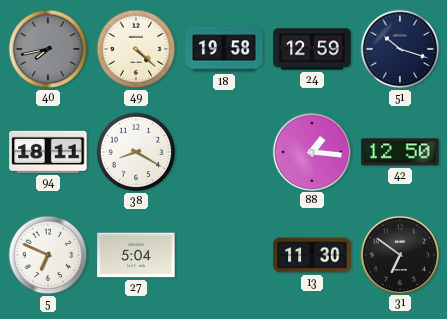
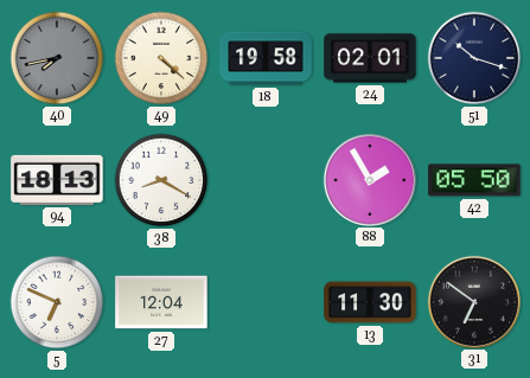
24: 12:59 -> 02:01 (370, 58)
94: 18:11 -> 18:13 (57, 180)
88: 1:16 -> 1:55 (369, 179)
42: 12:50 -> 05:50 (474, 180)
27: 5:04 -> 12:04 (161, 302)
